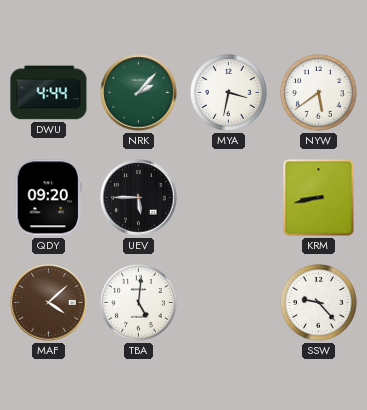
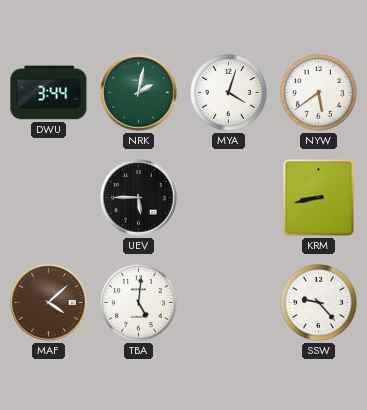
DWU: 4:44 -> 3:44 (49, 93)
NRK: 2:07 -> 2:02 (139, 93)
MYA: 3:32 -> 4:03 (229, 93)
QDY: 09:20 -> none (48, 198)
